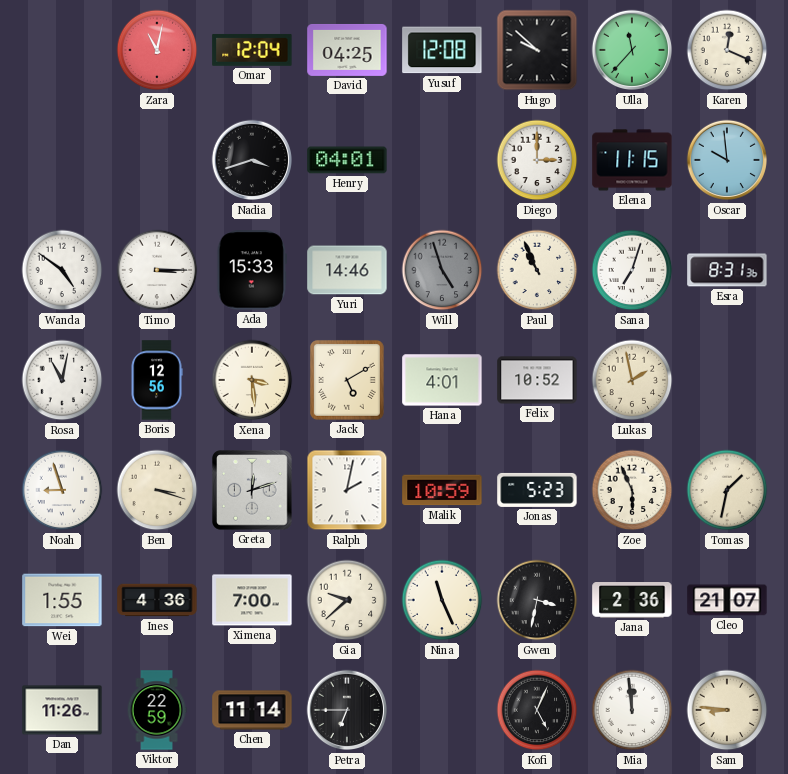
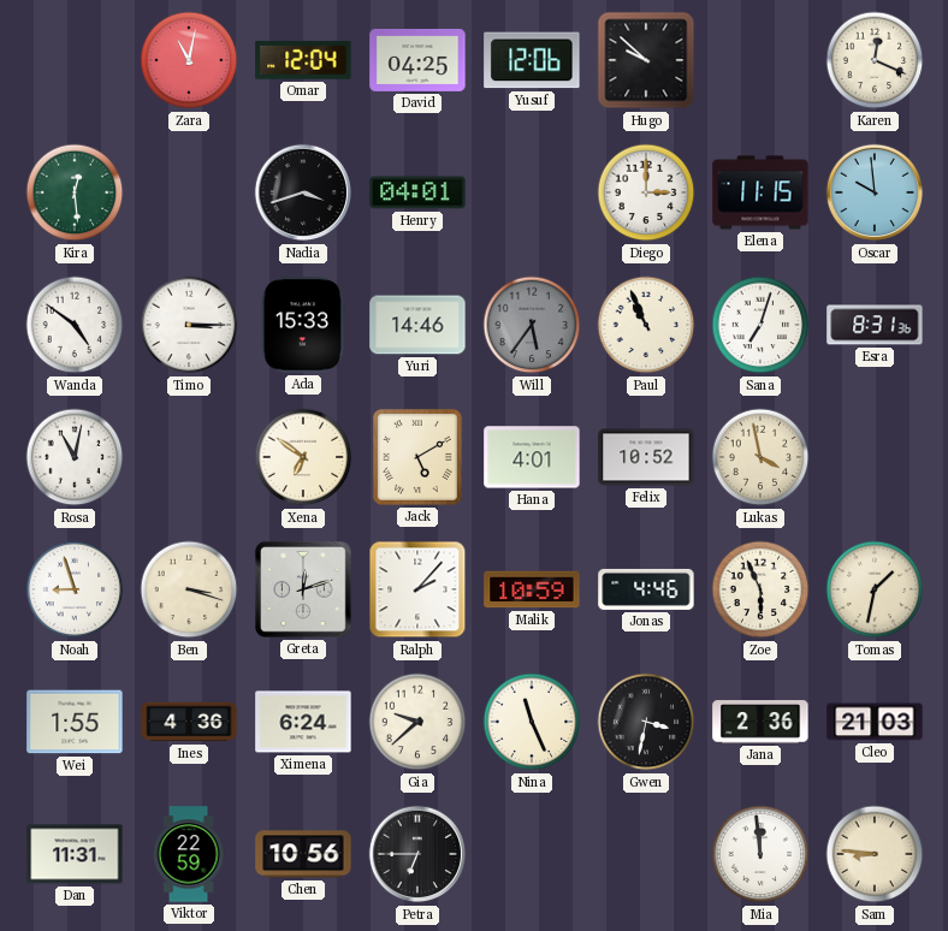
Yusuf: 12:08 -> 12:06 (532, 60)
Ulla: 11:37 -> none (632, 50)
Kira: none -> 12:29 (75, 192)
Will: 4:57 -> 5:36 (532, 325)
Boris: 12:56 -> none (157, 380)
Xena: 3:29 -> 6:51 (303, 457)
Lukas: 1:58 -> 3:58 (760, 457)
Ralph: 2:02 -> 2:07 (417, 589)
Jonas: 5:23 -> 4:46 (646, 589)
Ximena: 7:00 -> 6:24 (303, 722)
Cleo: 21:07 -> 21:03 (875, 722)
Dan: 11:26 -> 11:31 (75, 854)
Chen: 11:14 -> 10:56 (303, 854)
Kofi: 5:04 -> none (537, 710)
